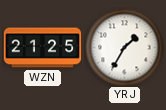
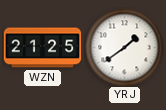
YRJ: 1:35 -> 1:39 (124, 47)
